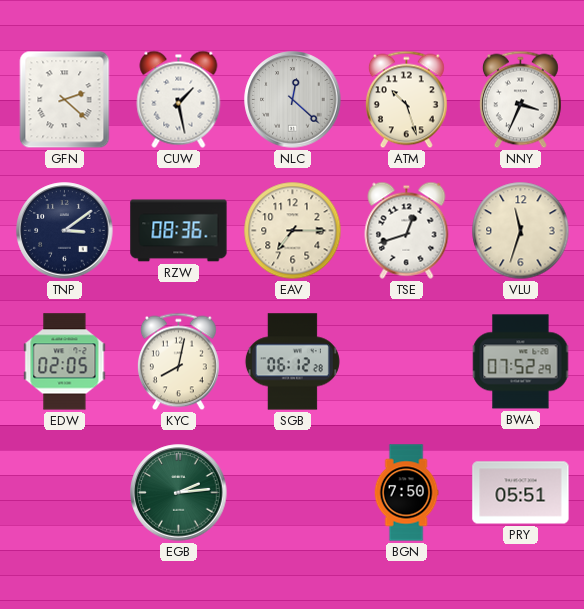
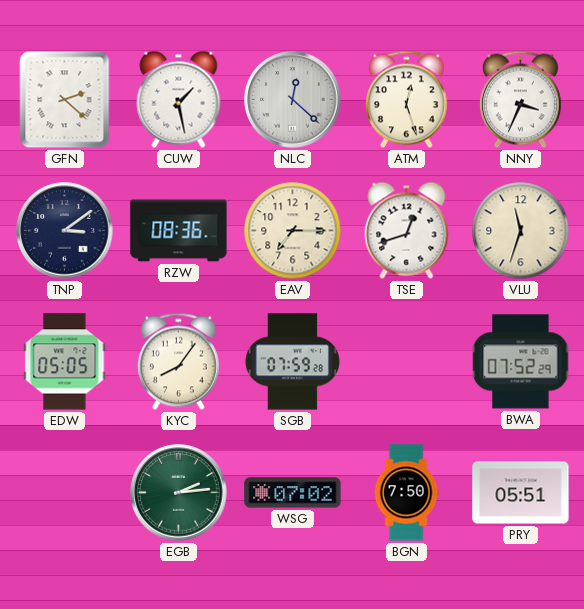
ATM: 10:27 -> 12:27 (406, 100)
EDW: 02:05 -> 05:05 (65, 362)
KYC: 8:02 -> 8:06 (178, 362)
SGB: 06:12 -> 07:59 (292, 362)
WSG: none -> 07:02 (293, 493)
